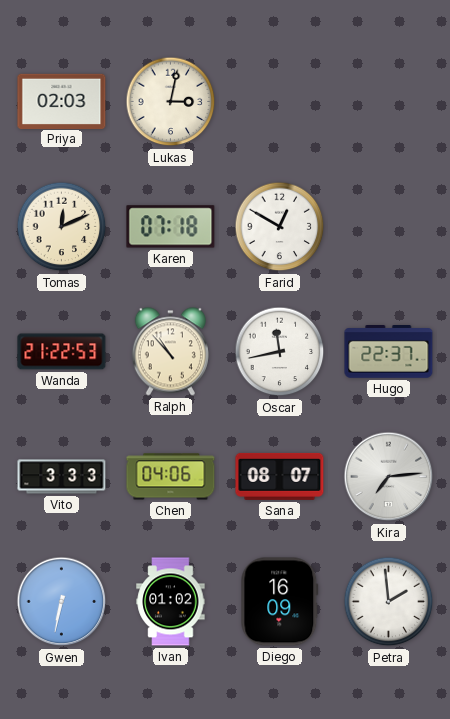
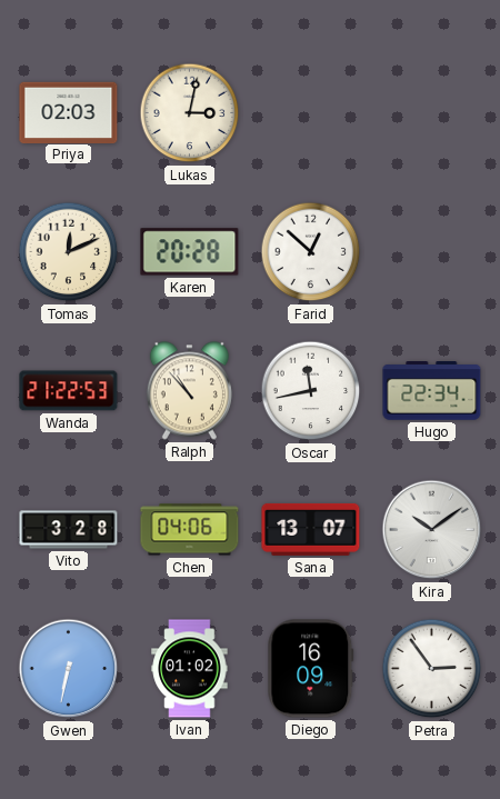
Karen: 07:18 -> 20:28 (190, 252)
Farid: 12:50 -> 12:52 (311, 252)
Hugo: 22:37 -> 22:34 (432, 391)
Vito: 3:33 -> 3:28 (69, 530)
Sana: 08:07 -> 13:07 (311, 529)
Kira: 7:14 -> 10:09 (432, 530)
Petra: 1:59 -> 2:54 (432, 669)
